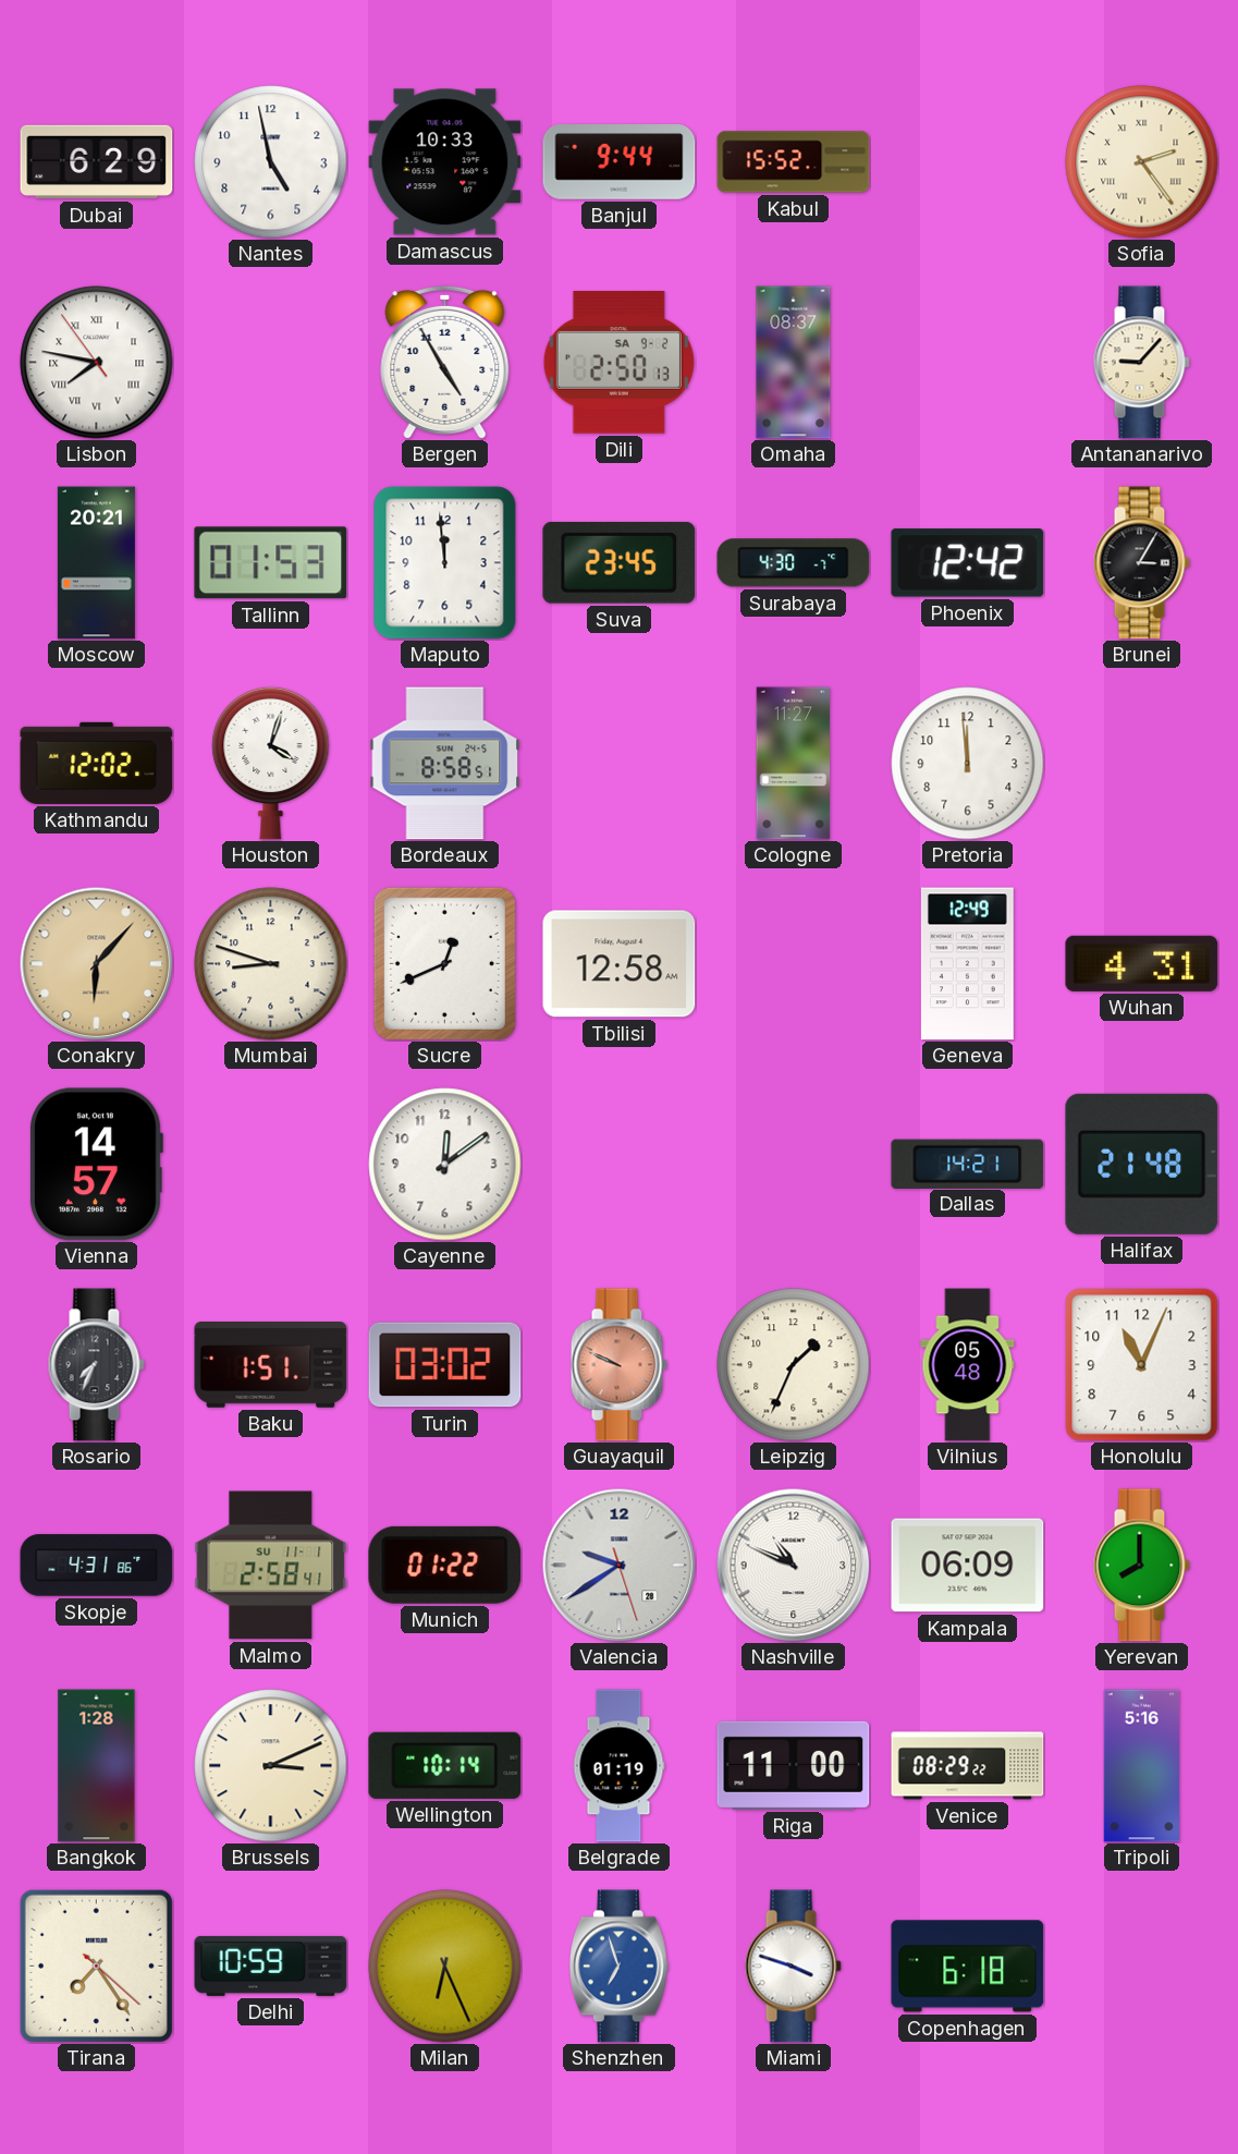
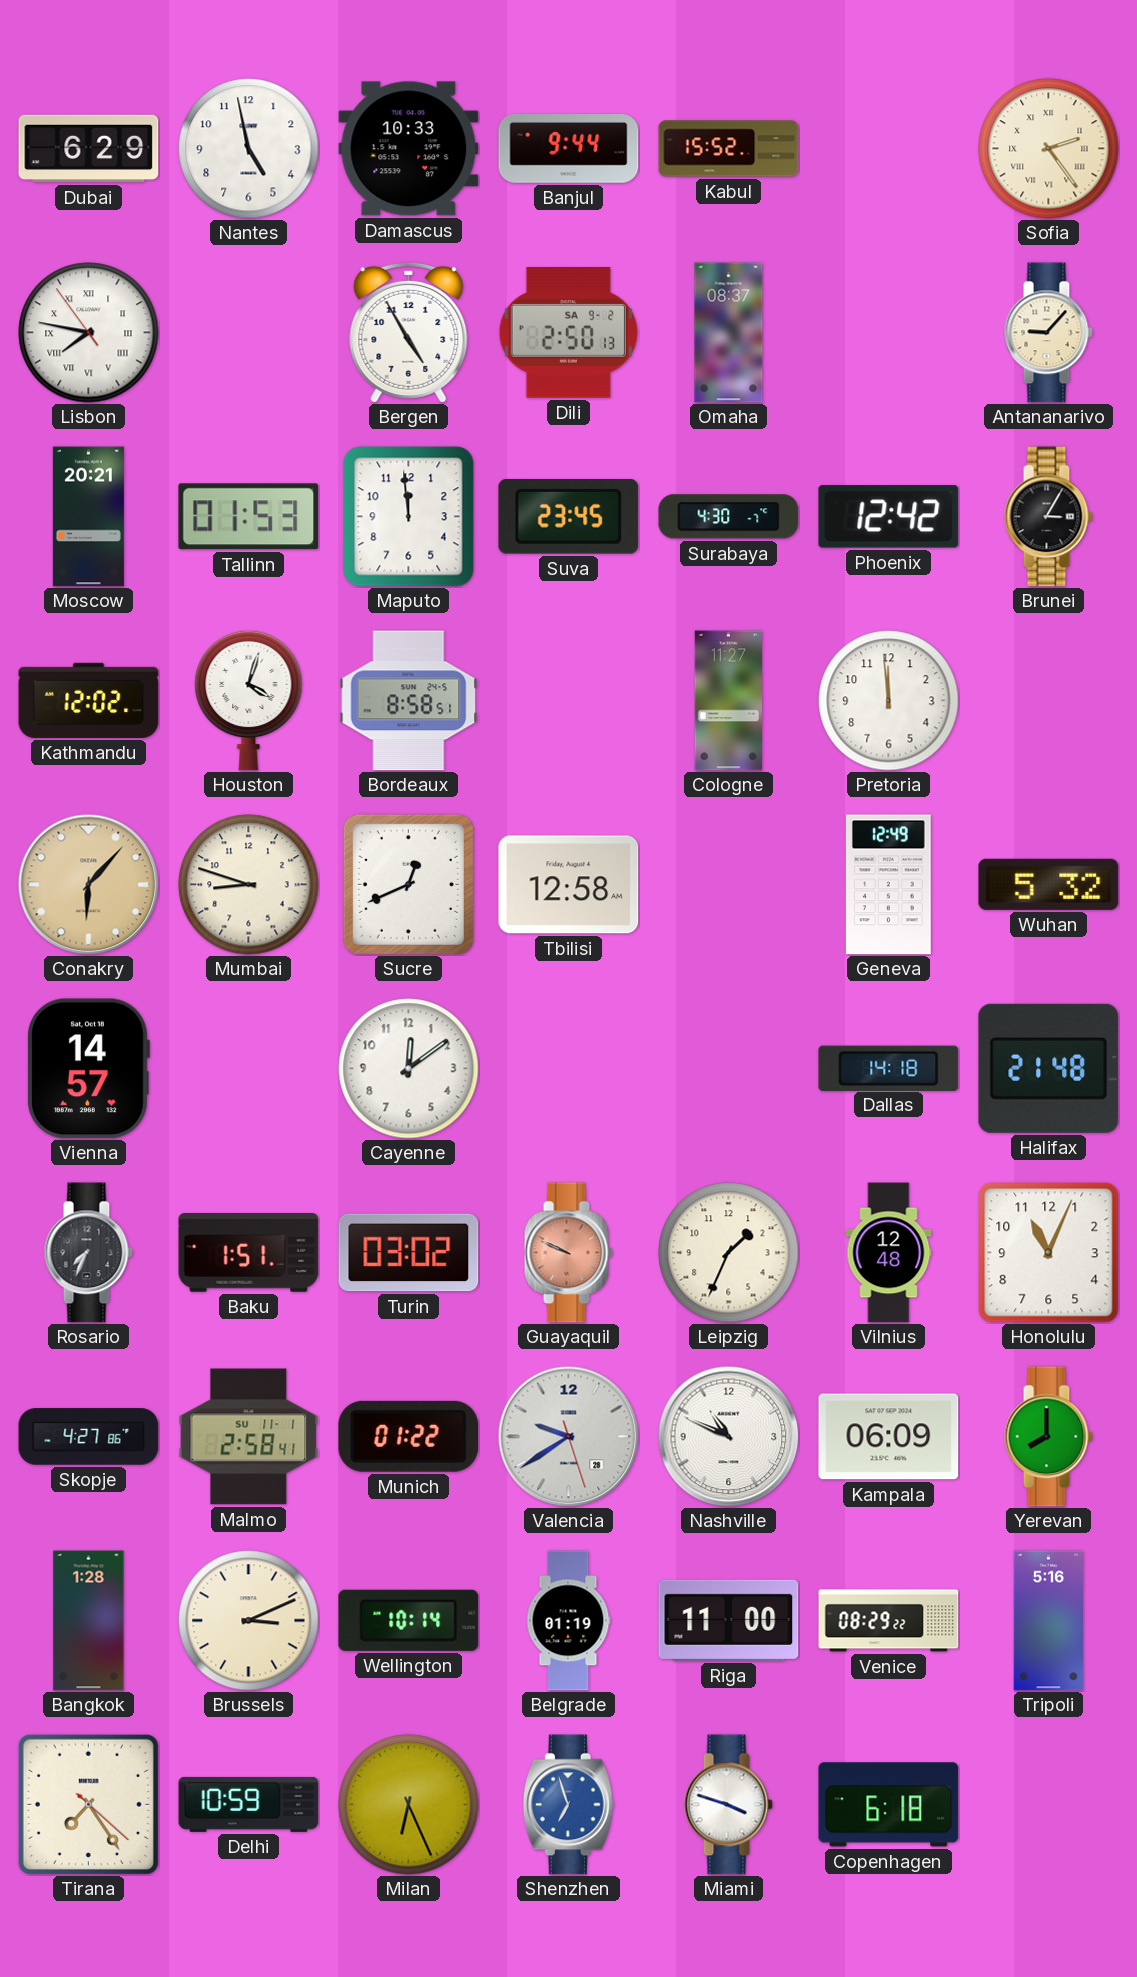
Wuhan: 4:31 -> 5:32 (1049, 884)
Dallas: 14:21 -> 14:18 (889, 1068)
Vilnius: 05:48 -> 12:48 (889, 1253)
Skopje: 4:31 -> 4:27 (89, 1437)
